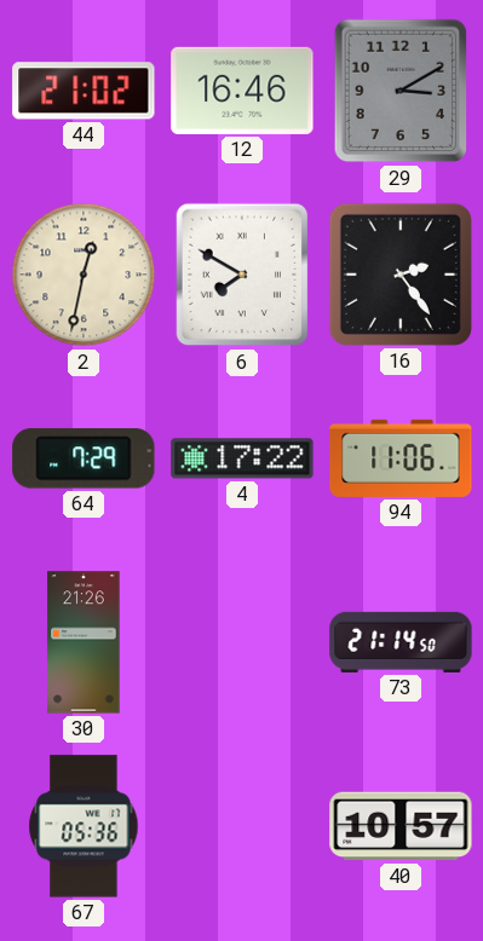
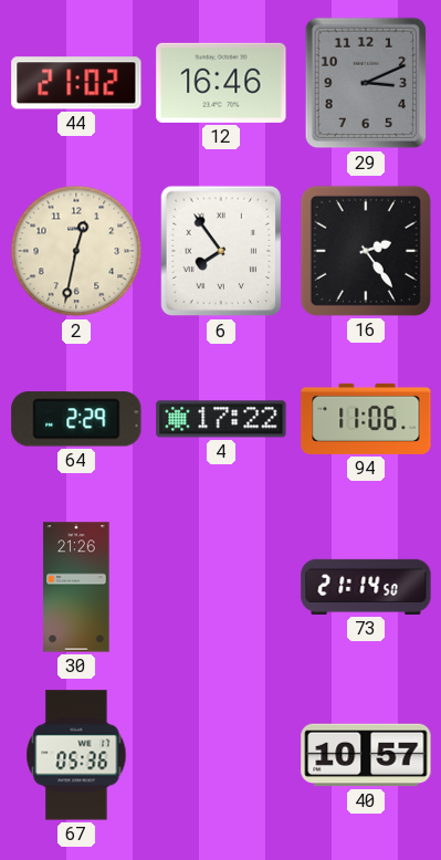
29: 3:10 -> 3:11 (366, 83)
6: 7:50 -> 7:54 (221, 251)
64: 7:29 -> 2:29 (76, 419)
